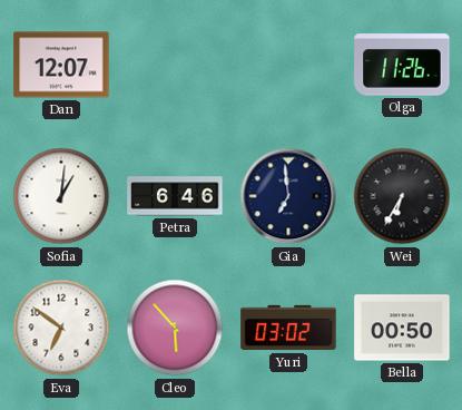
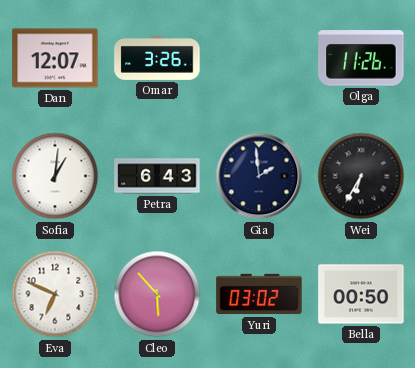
Omar: none -> 3:26 (157, 59)
Petra: 6:46 -> 6:43 (157, 176)
Gia: 6:59 -> 1:59 (259, 176)
Eva: 6:51 -> 6:49 (55, 294)
